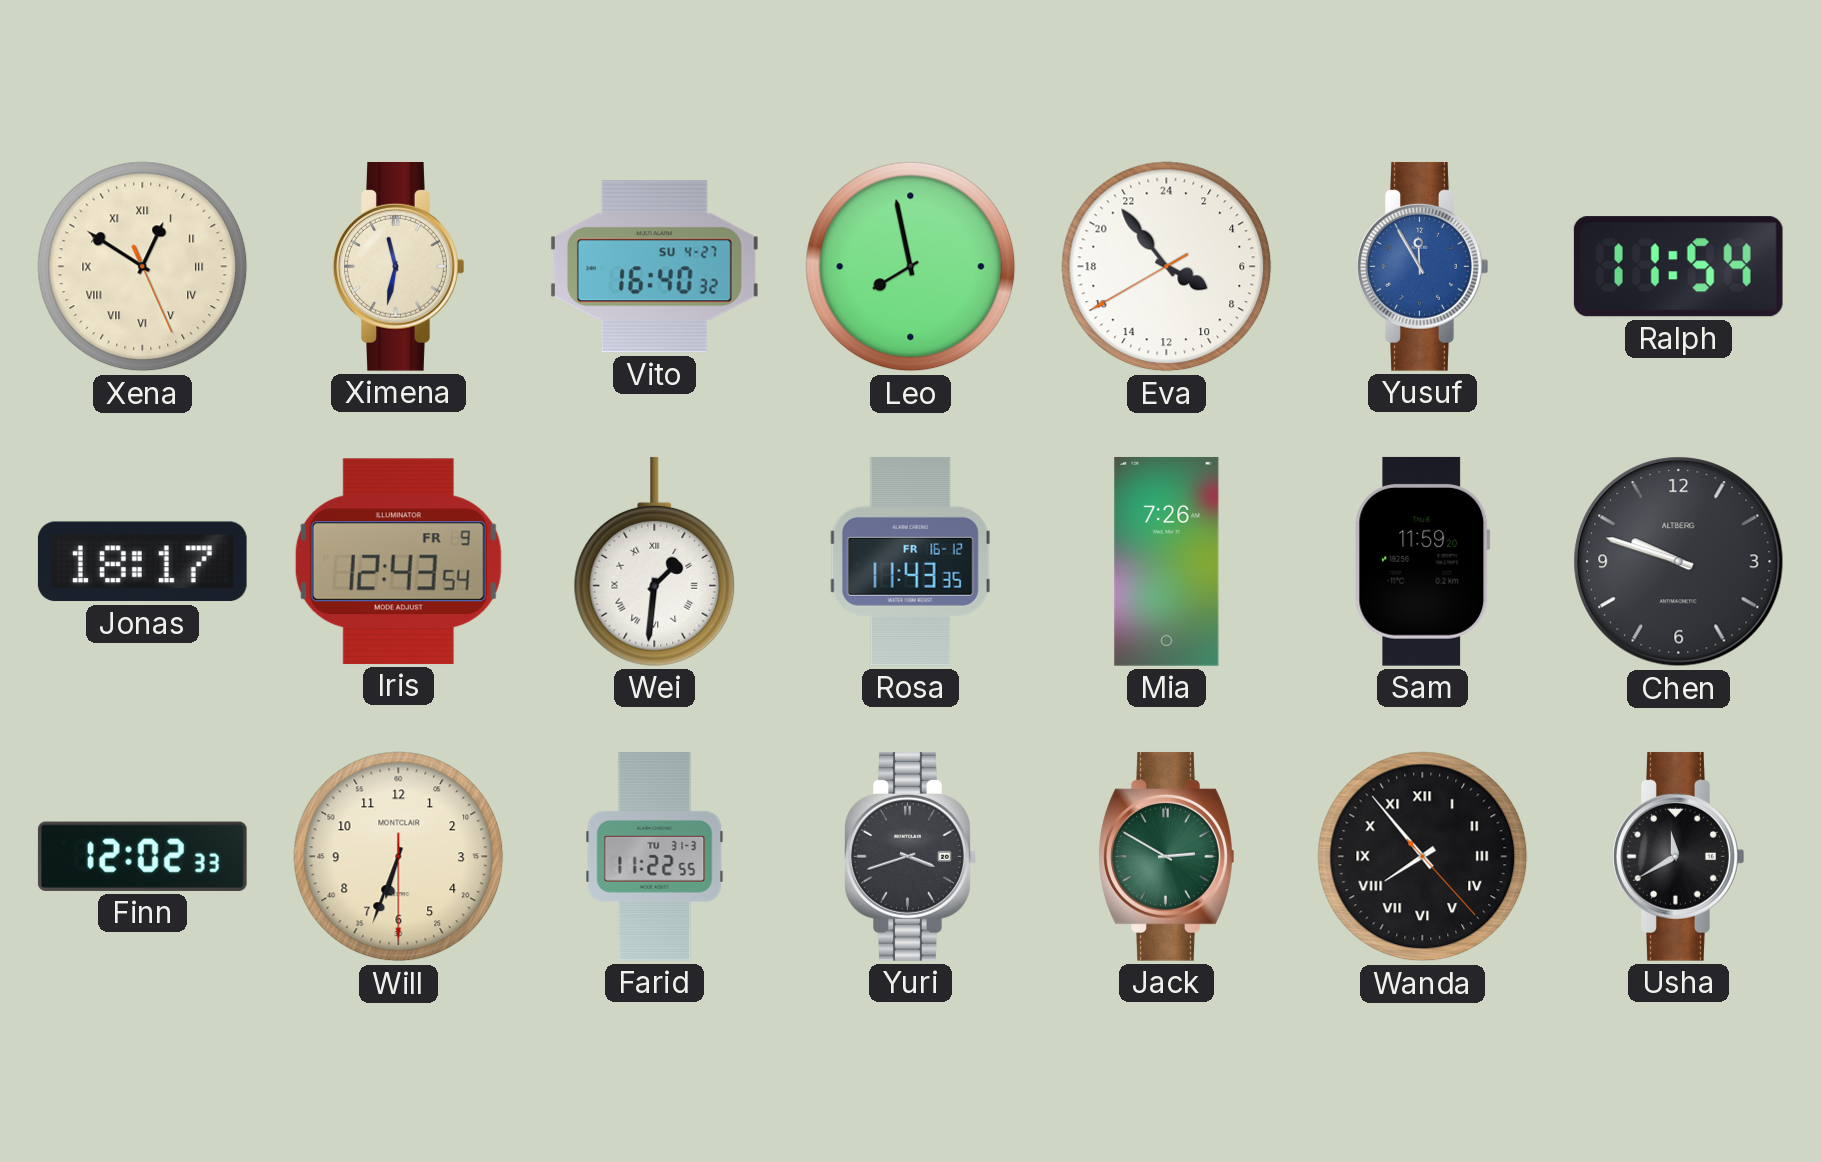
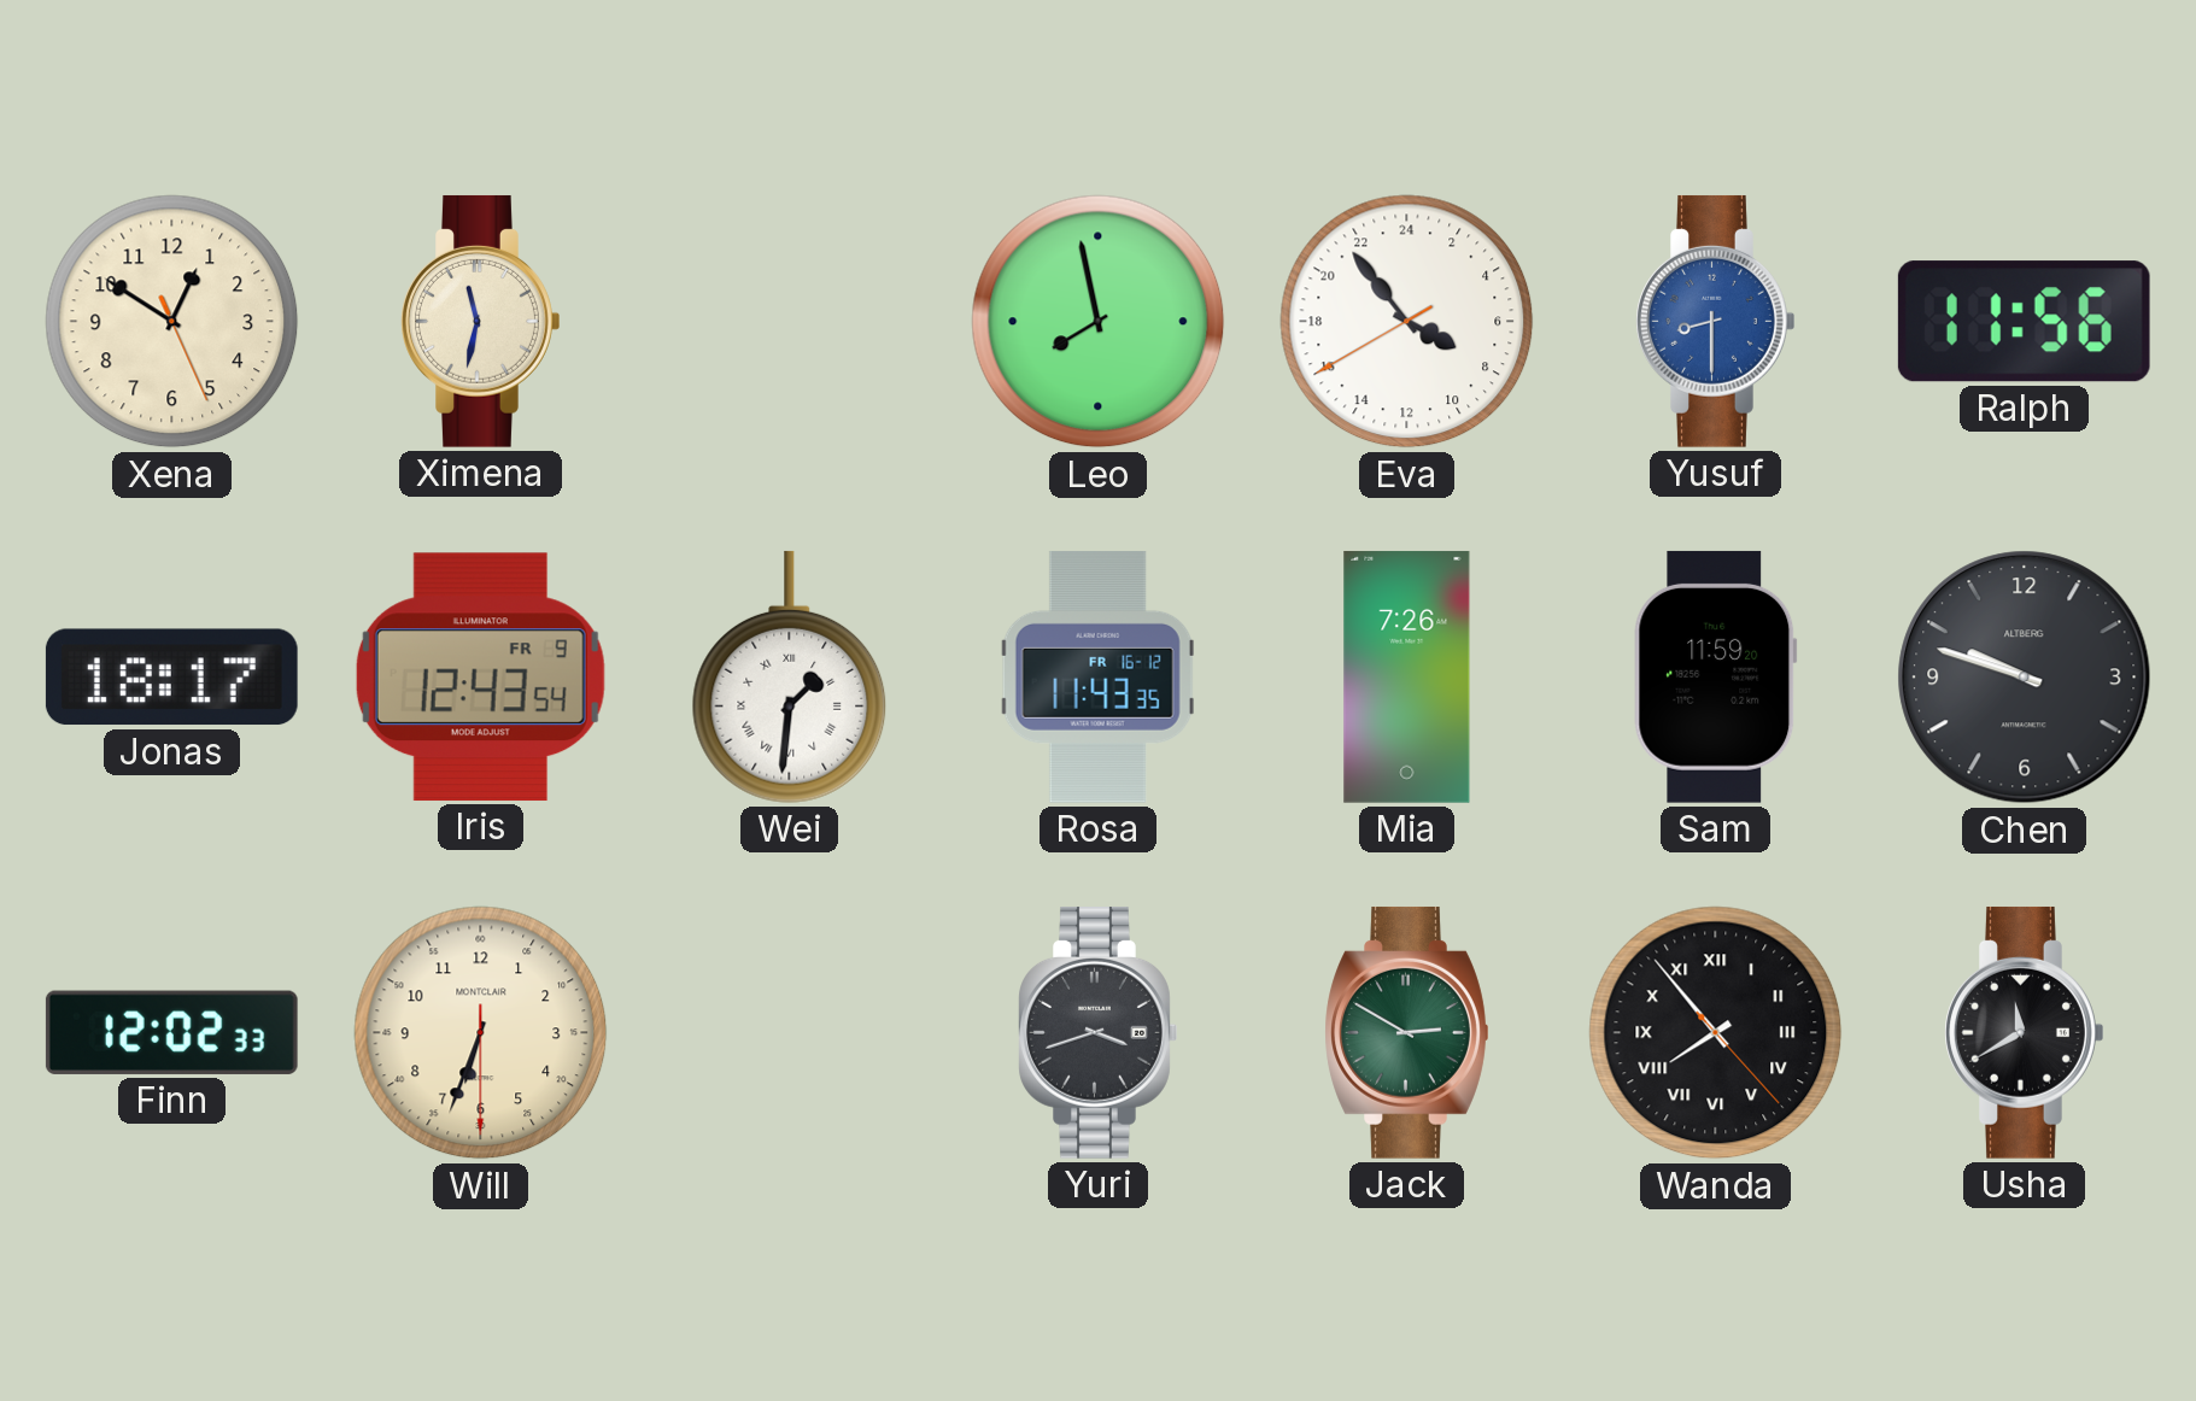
Xena numerals: Roman -> Arabic (172, 322)
Vito: 16:40 -> none (654, 267)
Yusuf: 11:55 -> 8:30 (1716, 321)
Ralph: 11:54 -> 11:56 (2024, 322)
Farid: 11:22 -> none (655, 857)
